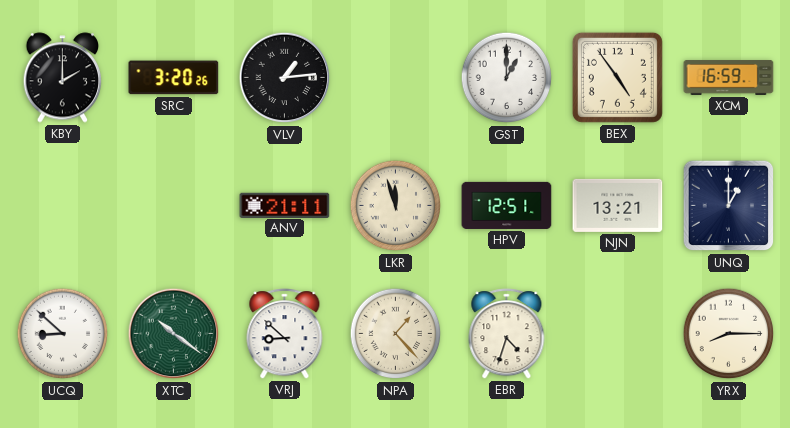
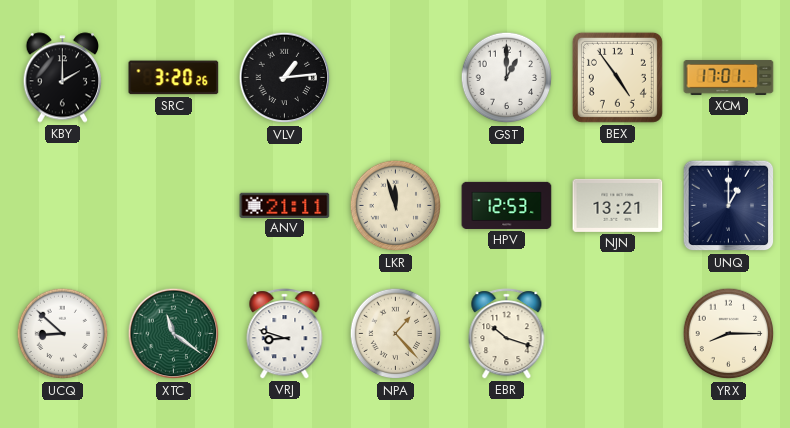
XCM: 16:59 -> 17:01 (729, 78)
HPV: 12:51 -> 12:53 (507, 205)
XTC: 10:21 -> 11:21 (174, 334)
VRJ: 8:52 -> 8:48 (285, 334)
EBR: 4:33 -> 10:18 (507, 334)
